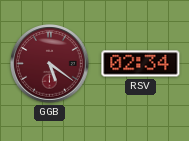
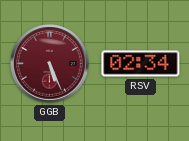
GGB: 5:21 -> 5:26 (50, 64)
